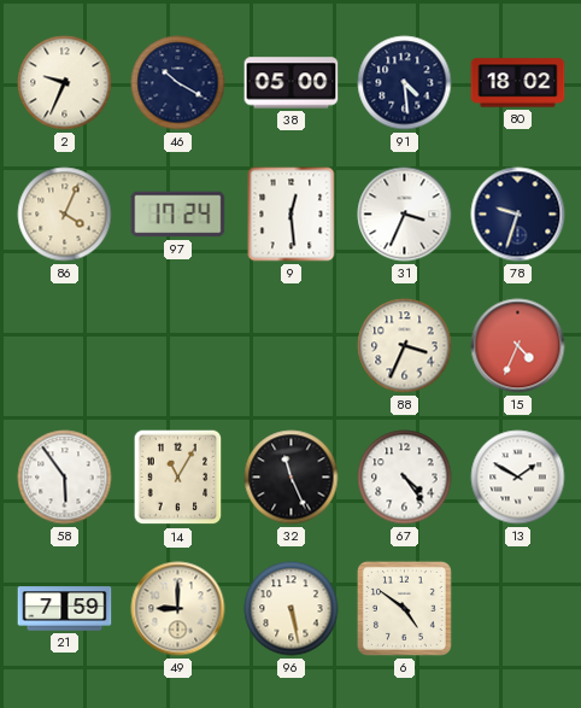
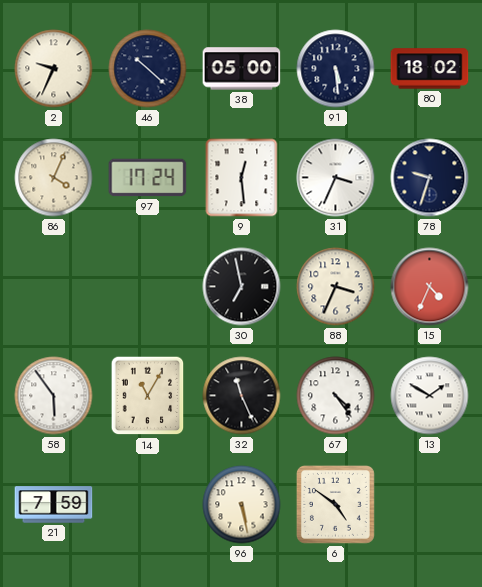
46: 10:20 -> 10:22 (148, 69)
91: 4:29 -> 5:29 (336, 69)
30: none -> 6:58 (242, 287)
49: 9:00 -> none (178, 609)
